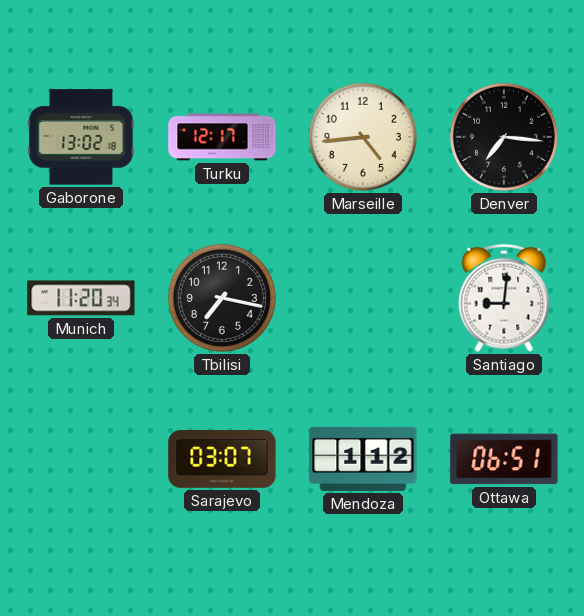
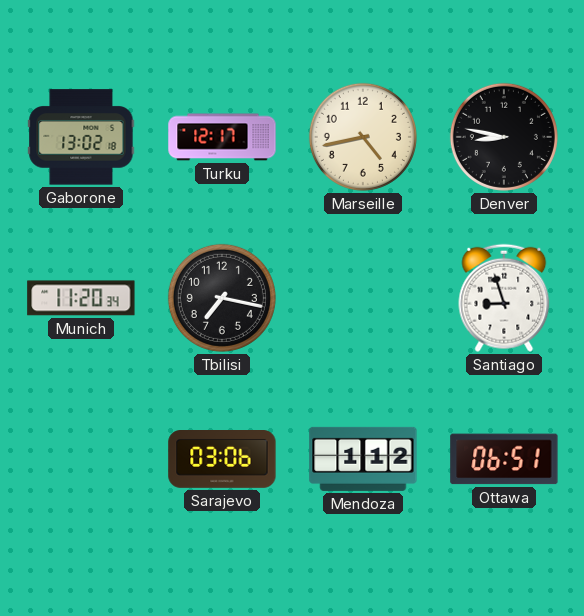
Marseille: 4:44 -> 4:43 (363, 137)
Denver: 7:16 -> 8:47 (504, 137)
Santiago: 9:01 -> 8:57 (504, 298)
Sarajevo: 03:07 -> 03:06 (222, 460)
